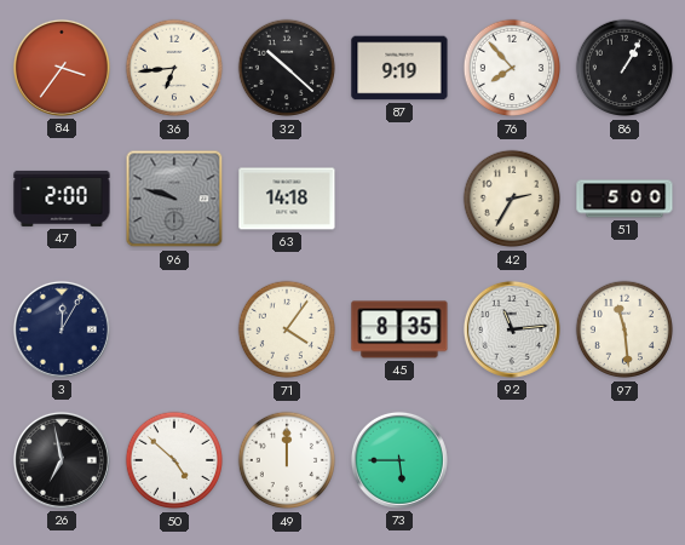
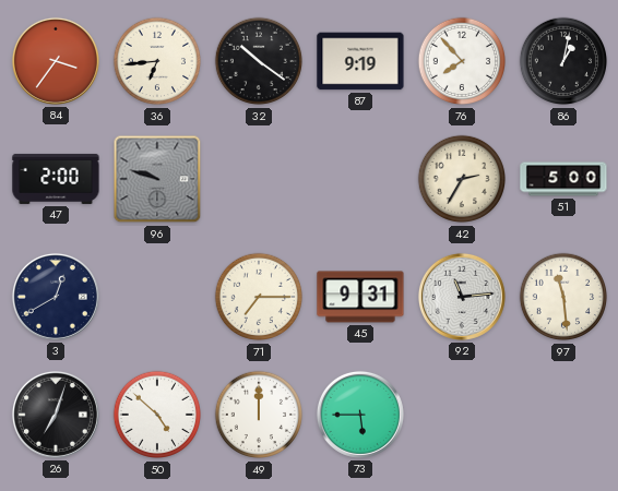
32: 10:22 -> 10:21 (259, 61)
86: 1:05 -> 1:02 (563, 61)
63: 14:18 -> none (287, 199)
3: 12:05 -> 12:40 (56, 297)
71: 4:06 -> 7:15 (259, 297)
45: 8:35 -> 9:31 (360, 297)
26: 6:58 -> 7:03 (56, 415)
